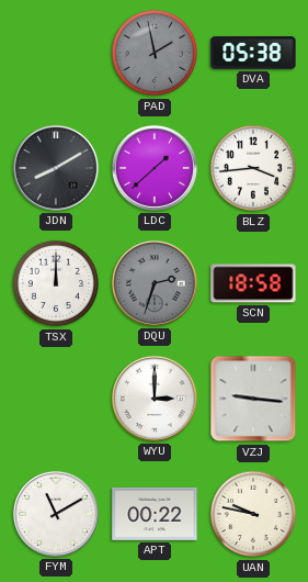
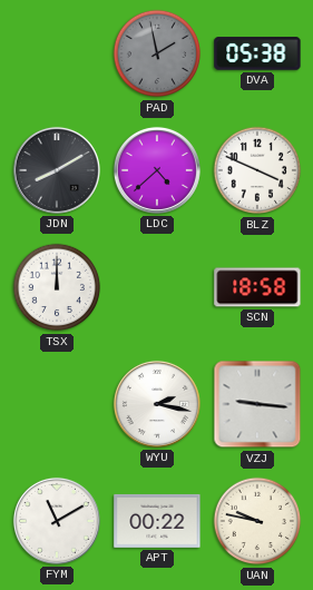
LDC: 1:38 -> 4:38 (157, 170)
BLZ: 3:44 -> 3:49 (257, 170)
DQU: 2:33 -> none (155, 283)
WYU: 3:00 -> 2:17 (157, 404)
